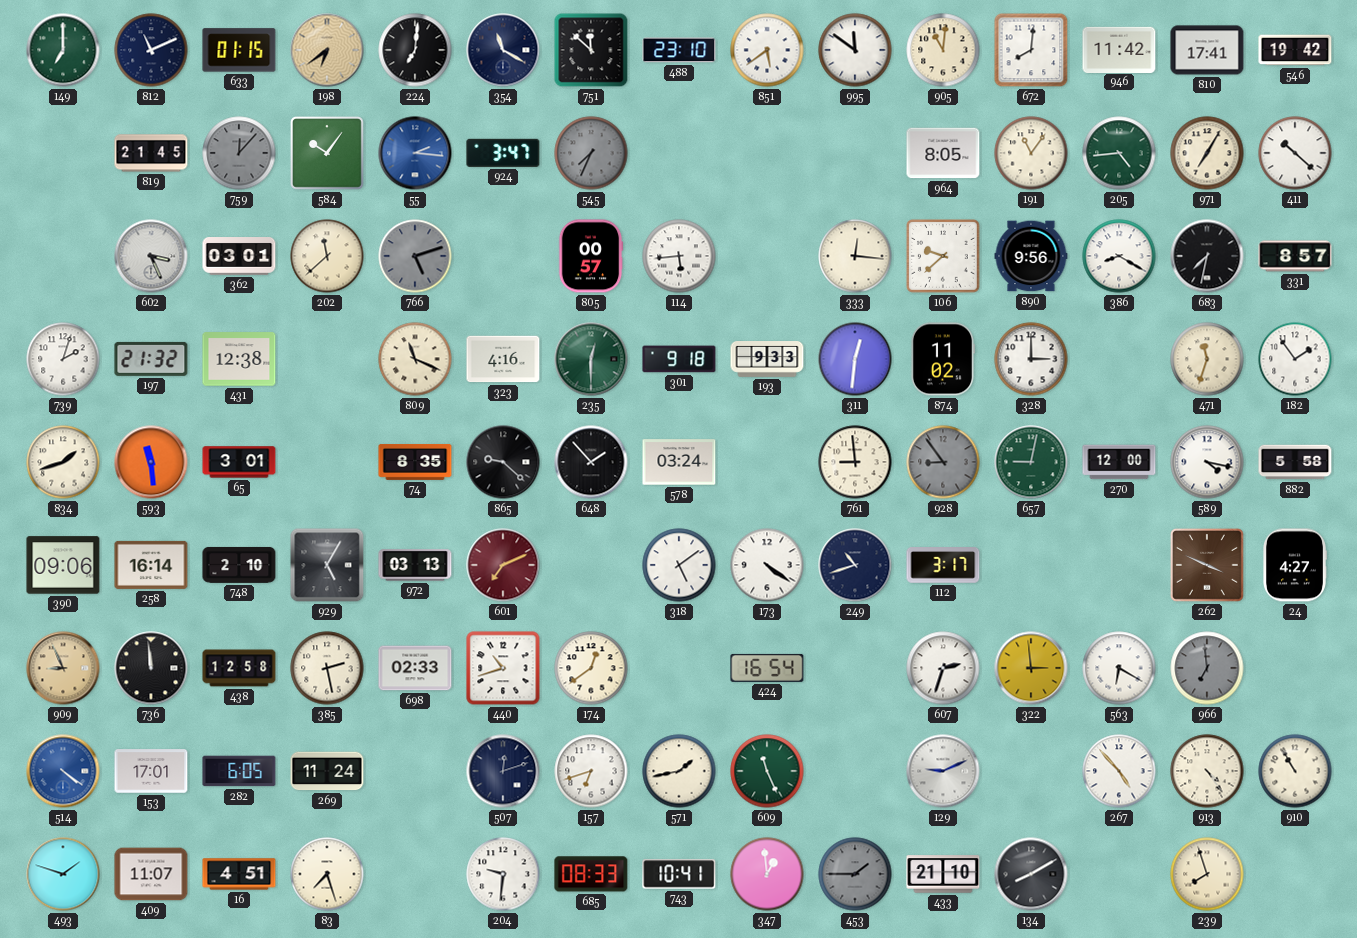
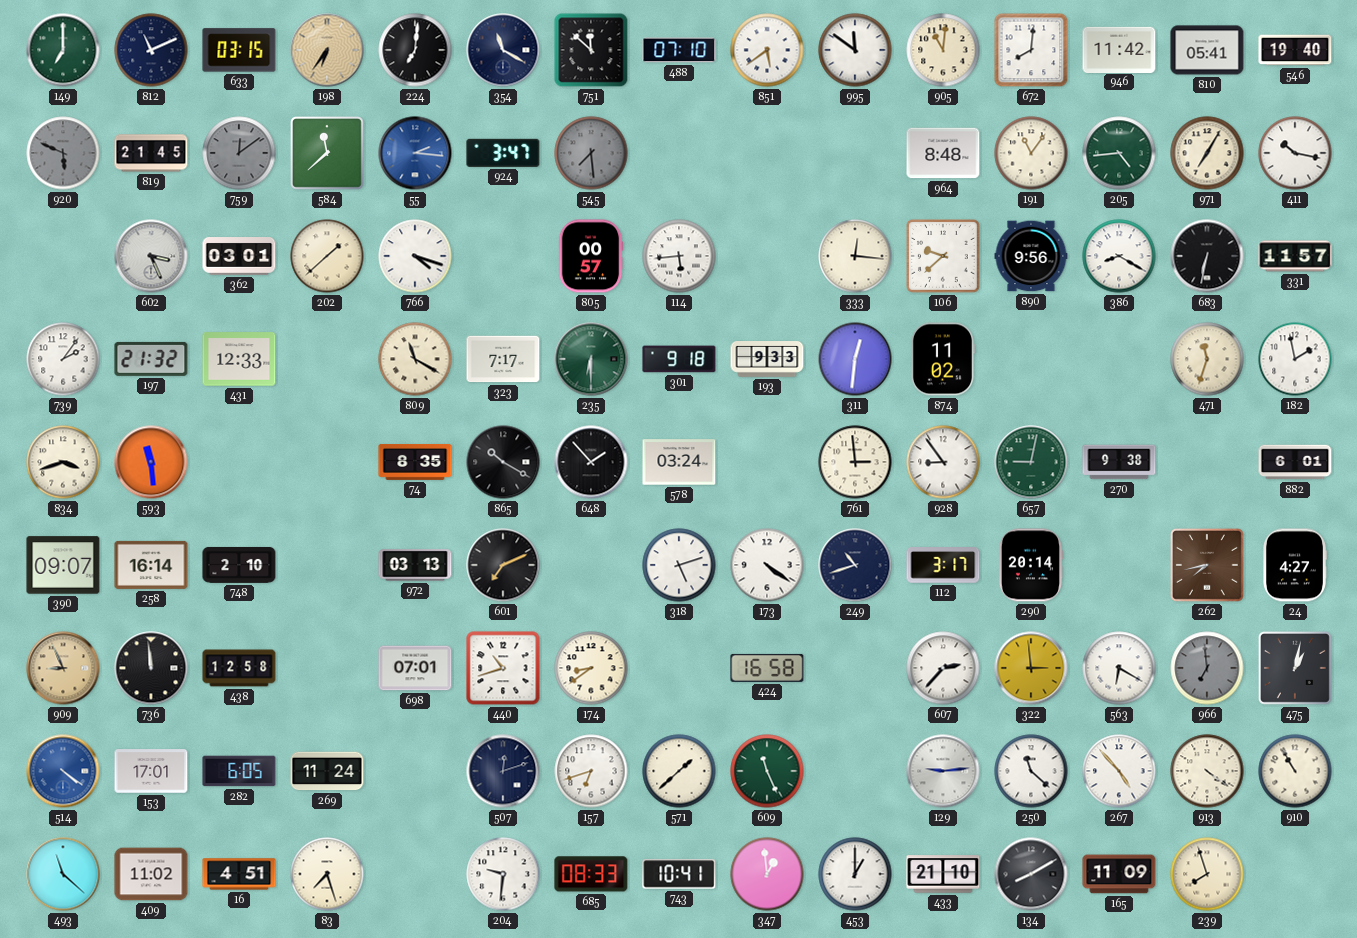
633: 01:15 -> 03:15 (239, 50)
198: 6:39 -> 6:36 (327, 50)
488: 23:10 -> 07:10 (679, 50)
810: 17:41 -> 05:41 (1207, 50)
546: 19:42 -> 19:40 (1295, 50)
920: none -> 5:49 (63, 153)
759: 12:07 -> 12:09 (239, 153)
584: 10:06 -> 11:38 (327, 153)
545: 7:34 -> 7:29 (591, 153)
964: 8:05 -> 8:48 (943, 153)
411: 10:22 -> 10:17 (1295, 153)
202: 11:38 -> 1:38 (327, 256)
766: 5:12 -> 4:18 (415, 256)
766 dial: grey -> white (415, 256)
683: 7:32 -> 6:32 (1207, 256)
331: 8:57 -> 11:57 (1295, 256)
739: 2:03 -> 2:06 (63, 359)
431: 12:38 -> 12:33 (239, 359)
809: 11:19 -> 11:20 (415, 359)
323: 4:16 -> 7:17 (503, 359)
235: 12:30 -> 6:30 (591, 359)
328: 3:00 -> none (1031, 359)
182: 1:54 -> 1:58 (1295, 359)
834: 1:42 -> 3:42 (63, 462)
65: 3:01 -> none (239, 462)
865: 9:22 -> 10:20 (503, 462)
761: 8:59 -> 2:59 (855, 462)
928 dial: grey -> white (943, 462)
270: 12:00 -> 9:38 (1119, 462)
589: 4:17 -> none (1207, 462)
882: 5:58 -> 6:01 (1295, 462)
390: 09:06 -> 09:07 (63, 565)
929: 5:05 -> none (327, 565)
601 dial: burgundy -> black (503, 565)
318: 5:09 -> 5:12 (679, 565)
290: none -> 20:14 (1030, 565)
262: 3:49 -> 7:43 (1207, 565)
385: 2:28 -> none (327, 668)
698: 02:33 -> 07:01 (415, 668)
174: 12:39 -> 8:39 (591, 668)
424: 16:54 -> 16:58 (767, 668)
607: 2:33 -> 2:37 (943, 668)
475: none -> 1:02 (1295, 668)
571: 1:43 -> 1:38 (679, 771)
129: 9:11 -> 9:14 (943, 771)
250: none -> 11:22 (1031, 771)
913: 4:24 -> 4:21 (1207, 771)
493: 1:48 -> 11:22 (63, 874)
409: 11:07 -> 11:02 (151, 874)
453: 1:45 -> 1:00 (855, 874)
453 dial: grey -> white (855, 874)
165: none -> 11:09 (1119, 874)
